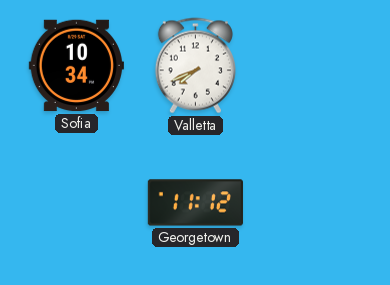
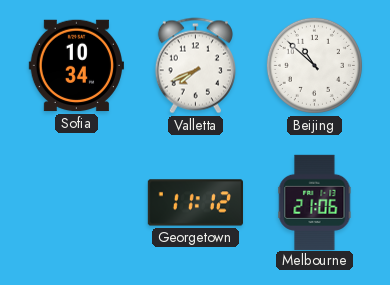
Beijing: none -> 10:52 (314, 65)
Melbourne: none -> 21:06 (315, 202)
